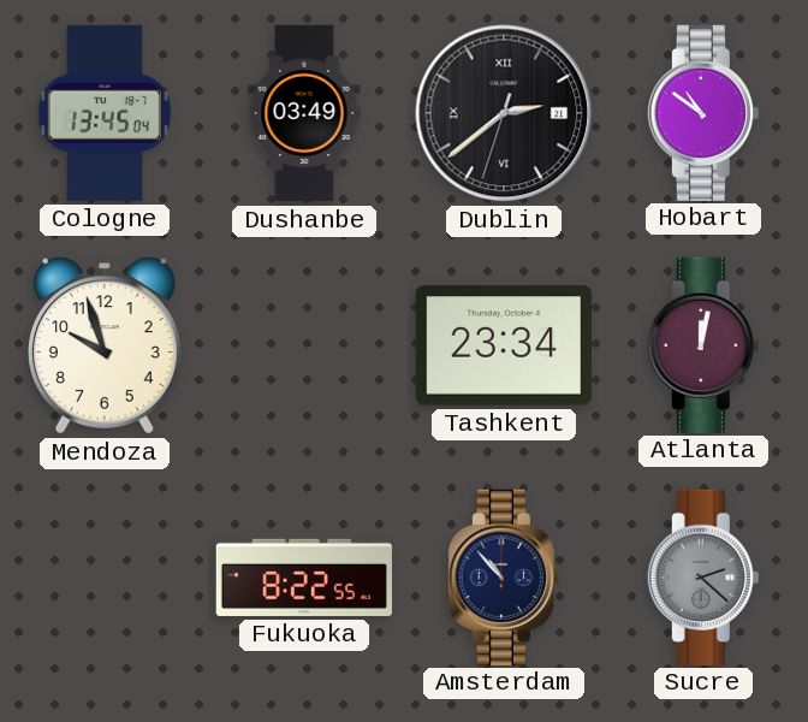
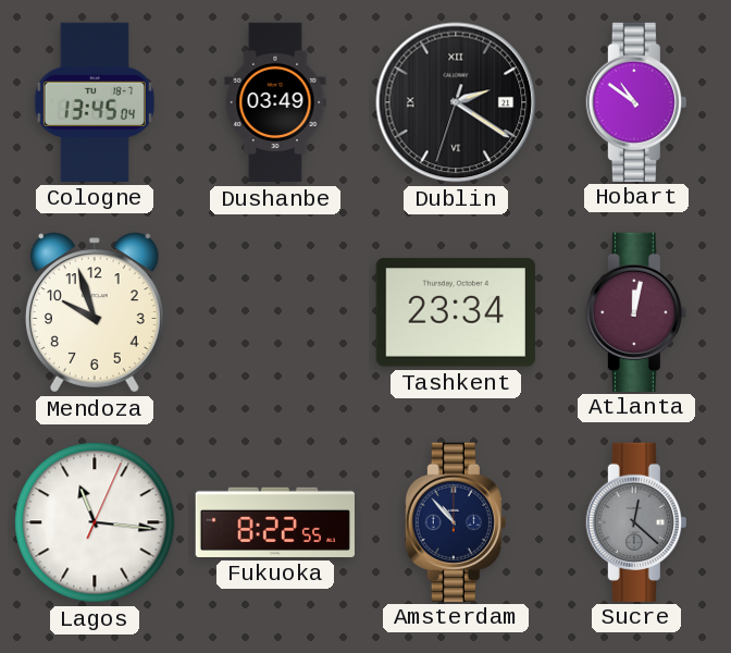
Dublin: 2:38 -> 2:20 (456, 102)
Lagos: none -> 11:16 (95, 522)
Sucre: 2:22 -> 12:22 (636, 521)
